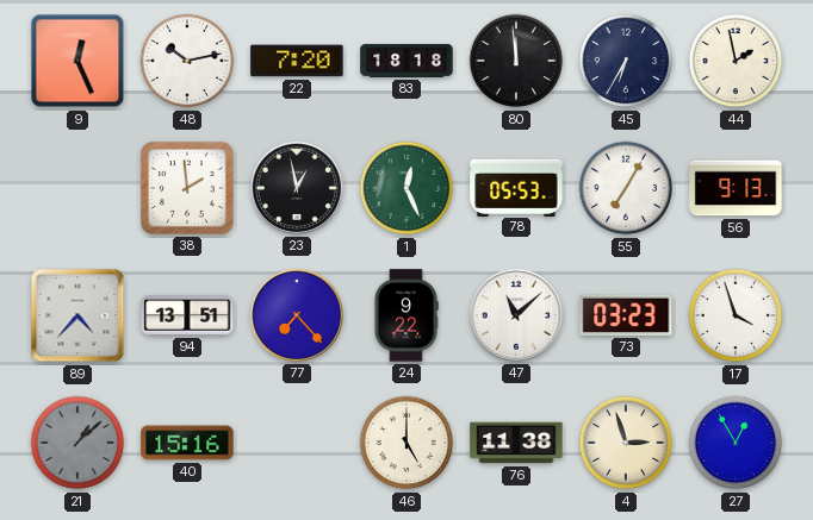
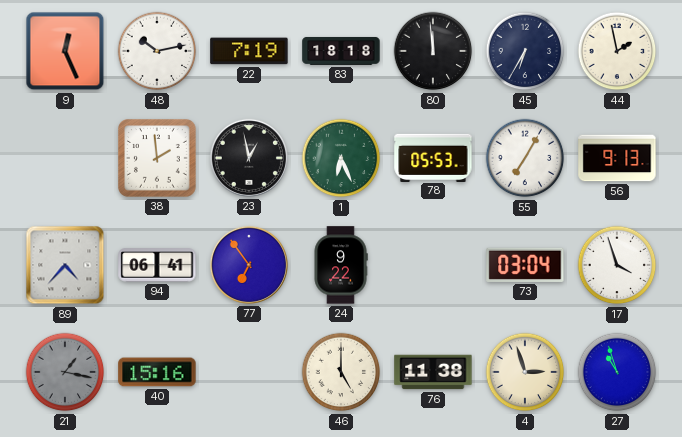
22: 7:20 -> 7:19 (249, 51)
1: 12:26 -> 6:26 (341, 158)
94: 13:51 -> 06:41 (157, 265)
77: 7:23 -> 6:54 (249, 265)
47: 11:08 -> none (516, 315)
73: 03:23 -> 03:04 (525, 265)
21: 1:08 -> 1:17 (65, 372)
27: 12:55 -> 10:57 (617, 372)
